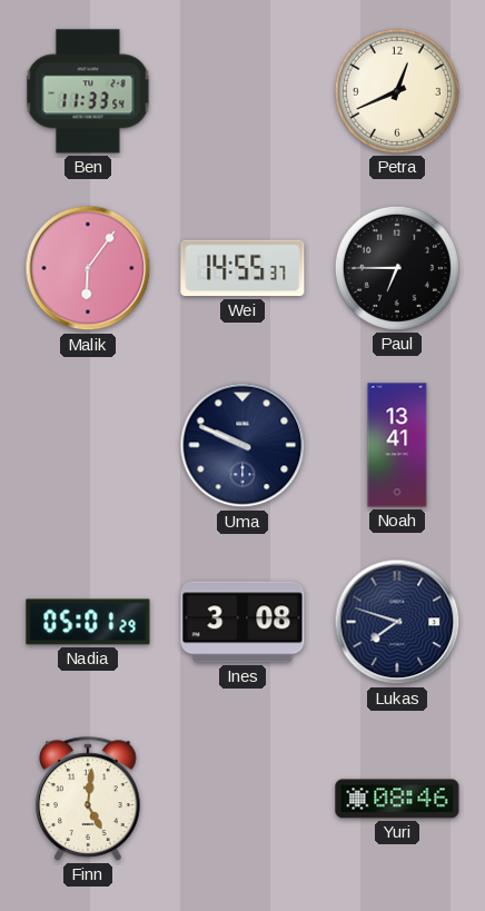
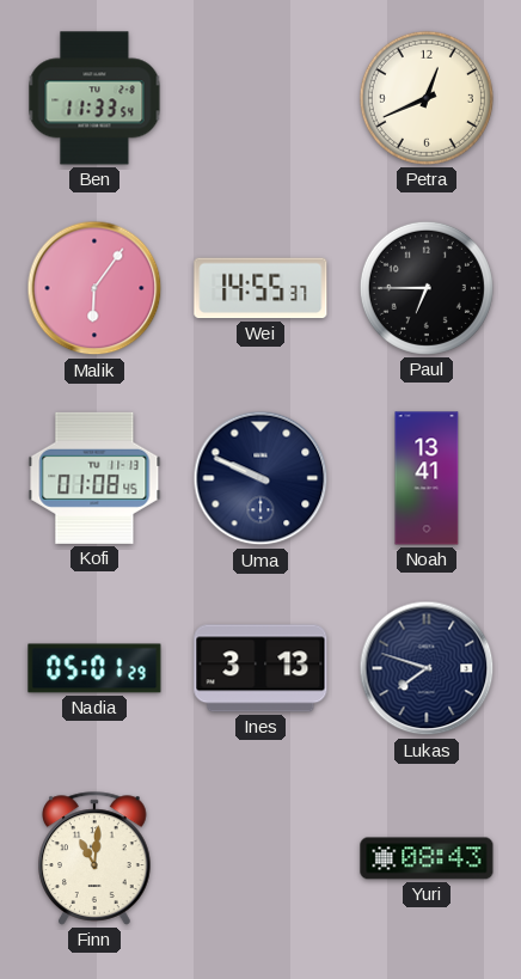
Kofi: none -> 01:08 (94, 478)
Ines: 3:08 -> 3:13 (260, 668)
Finn: 5:01 -> 11:01 (94, 858)
Yuri: 08:46 -> 08:43 (427, 858)
